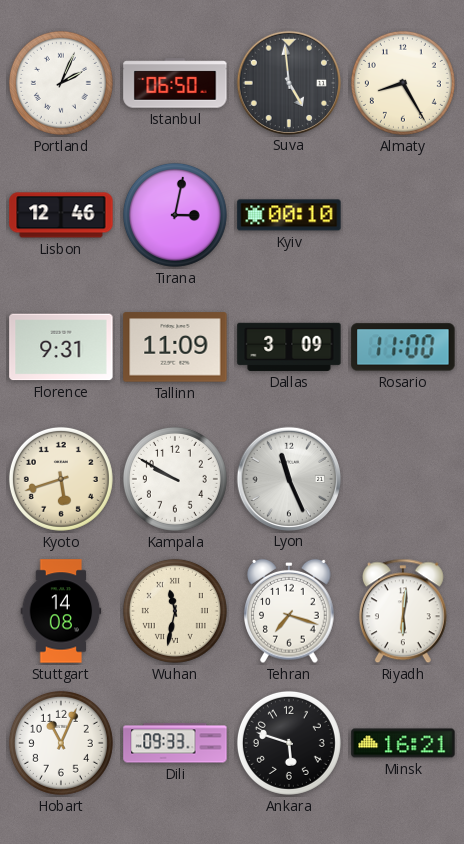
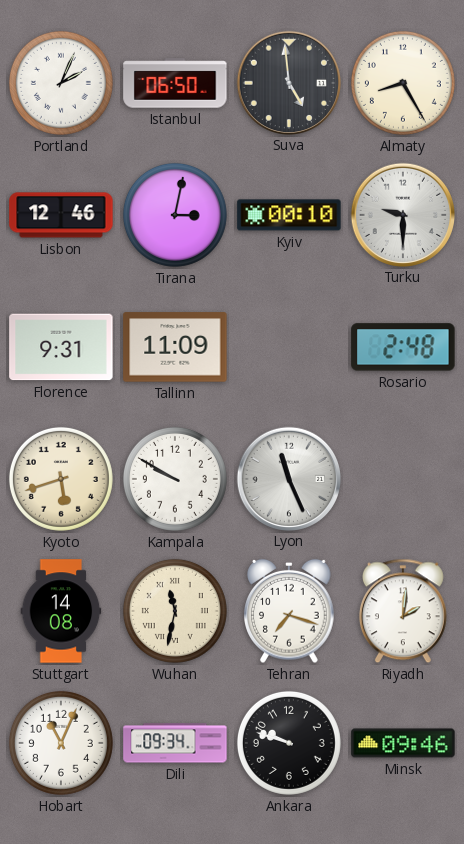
Turku: none -> 9:30 (402, 214)
Dallas: 3:09 -> none (289, 347)
Rosario: 11:00 -> 2:48 (403, 347)
Riyadh: 6:01 -> 2:01 (403, 611)
Dili: 09:33 -> 09:34 (175, 743)
Ankara: 5:48 -> 9:48 (289, 743)
Minsk: 16:21 -> 09:46 (403, 743)
